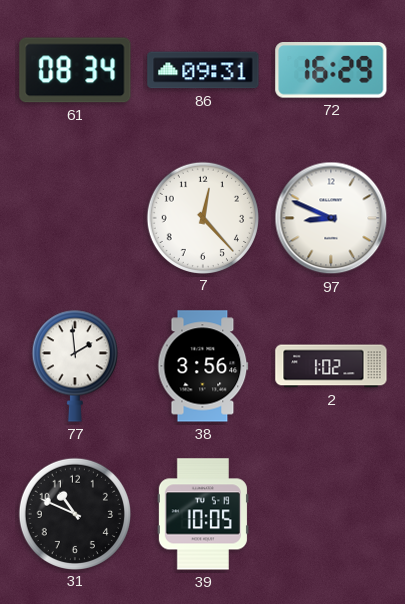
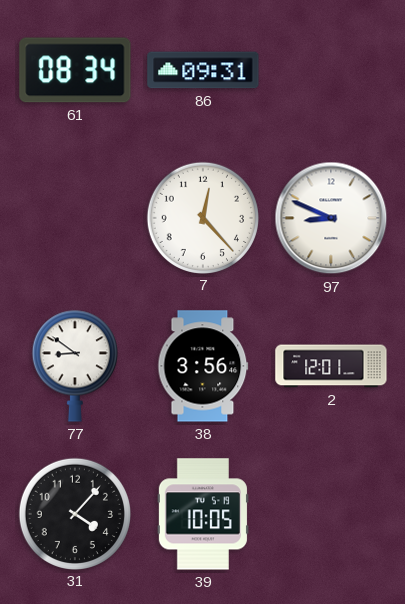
72: 16:29 -> none (331, 71)
77: 1:59 -> 8:51 (75, 366)
2: 1:02 -> 12:01 (331, 366)
31: 10:49 -> 4:07 (74, 513)
